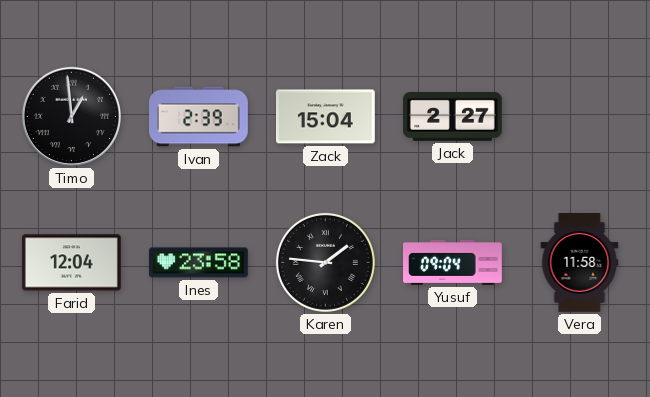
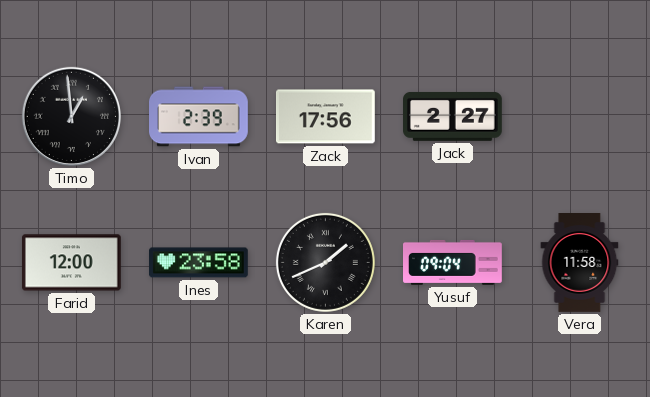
Zack: 15:04 -> 17:56 (326, 117)
Farid: 12:04 -> 12:00 (71, 263)
Karen: 1:46 -> 1:41 (325, 262)
